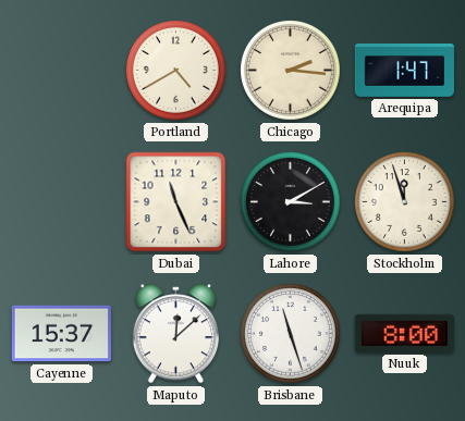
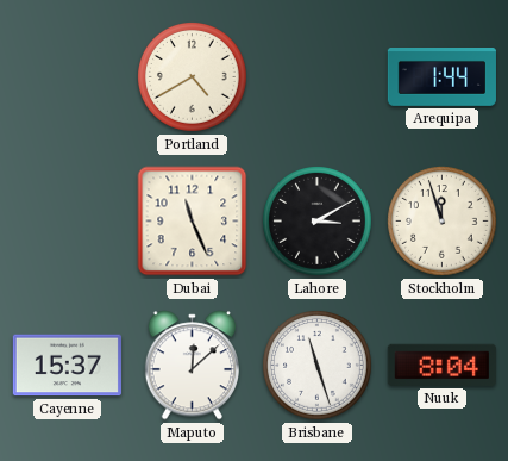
Chicago: 2:16 -> none (291, 71)
Arequipa: 1:47 -> 1:44 (441, 77)
Nuuk: 8:00 -> 8:04 (441, 365)
